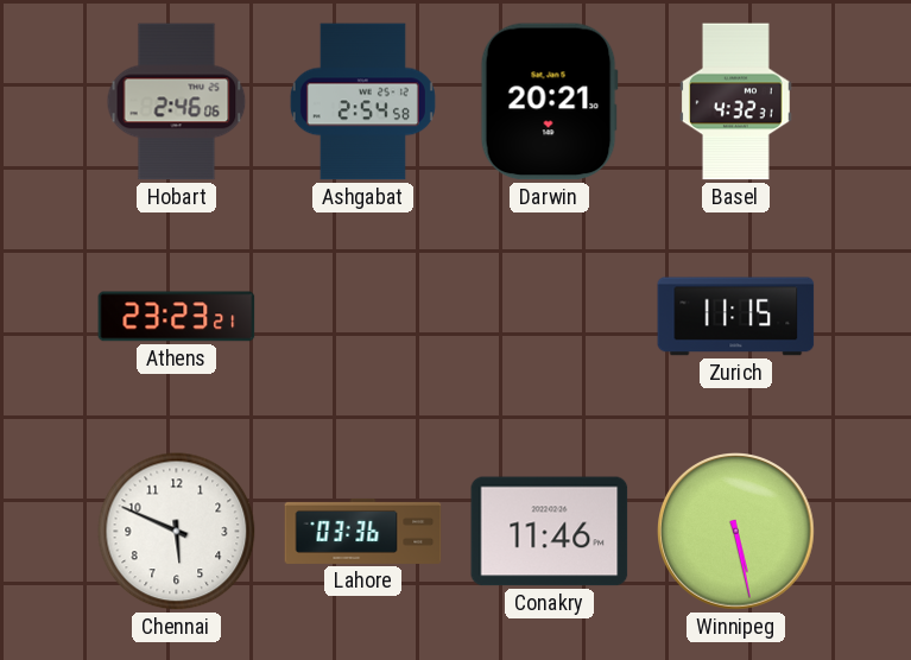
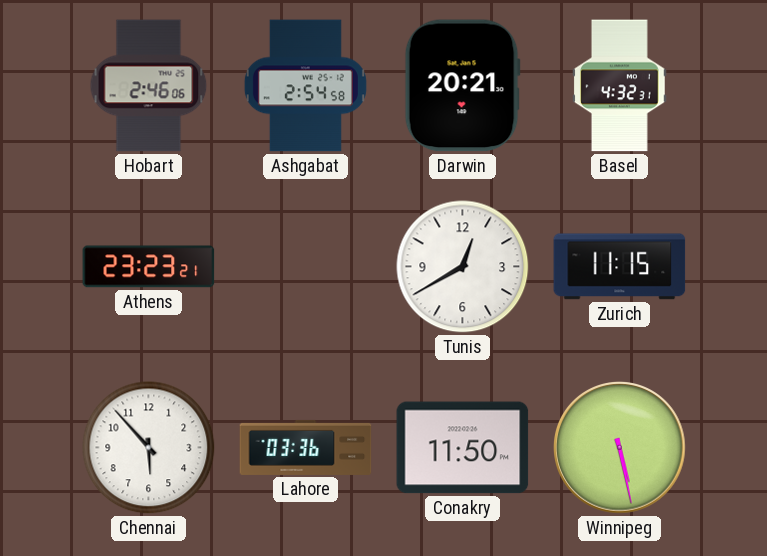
Tunis: none -> 12:40 (463, 267)
Chennai: 5:49 -> 5:53 (149, 448)
Conakry: 11:46 -> 11:50 (463, 448)
